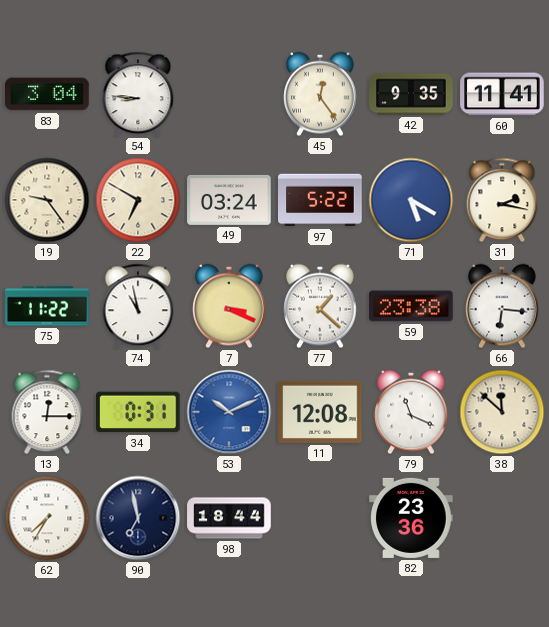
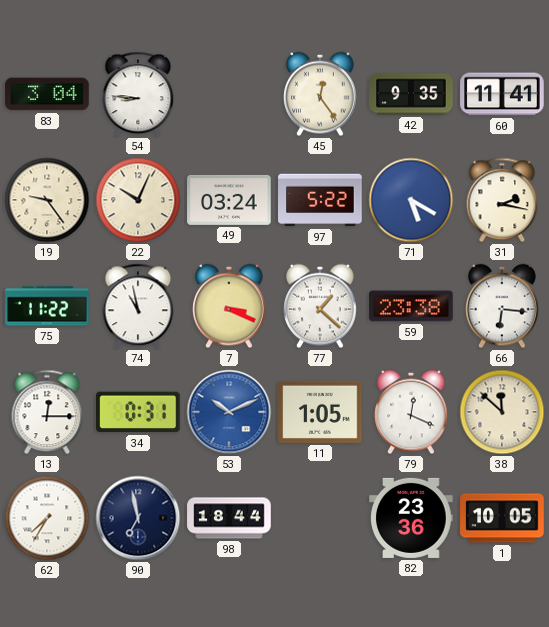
22: 6:50 -> 10:04 (138, 200)
11: 12:08 -> 1:05 (320, 412)
79: 11:19 -> 12:19 (411, 412)
1: none -> 10:05 (502, 518)
